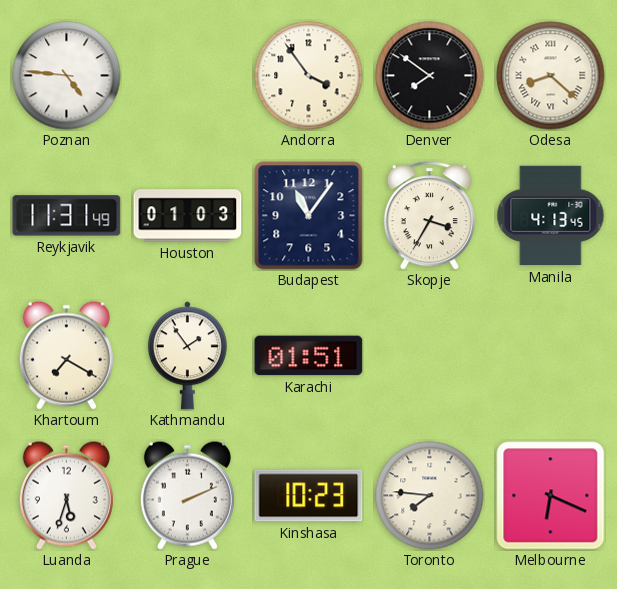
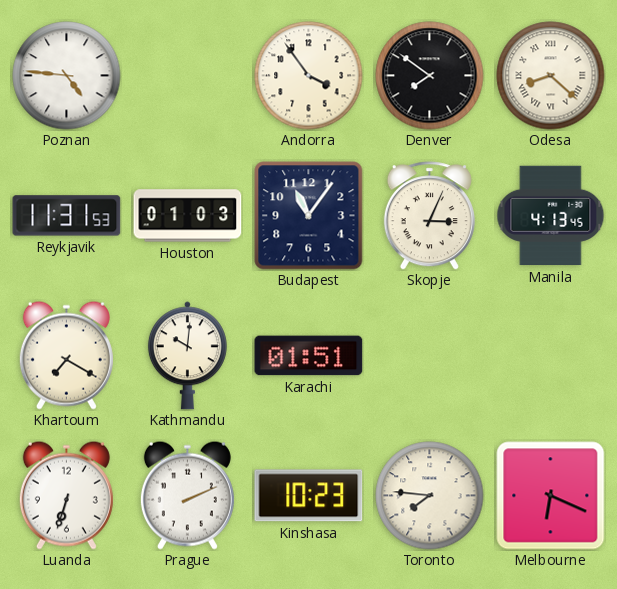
Reykjavik: 11:31:49 -> 11:31:53 (67, 216)
Skopje: 3:35 -> 3:04 (429, 216)
Kathmandu: 1:54 -> 10:01 (187, 356)
Luanda: 5:33 -> 6:33 (66, 495)
